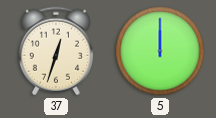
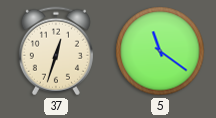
5: 12:00 -> 11:21 (160, 51)
